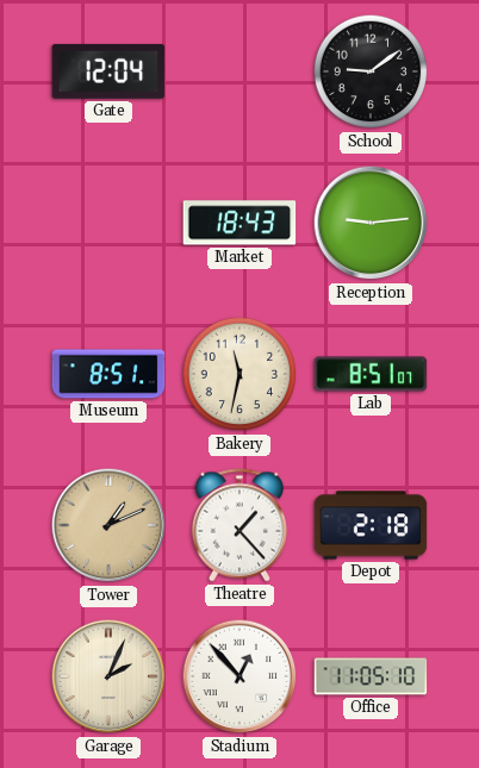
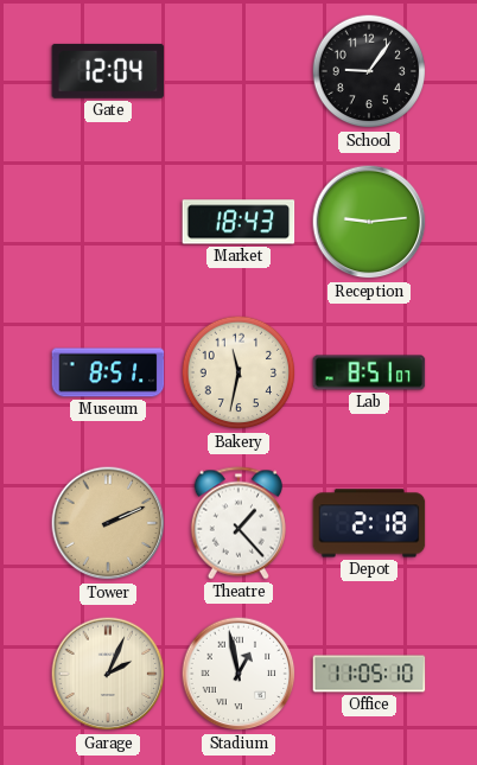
School: 9:09 -> 9:06 (369, 71)
Tower: 1:11 -> 2:11 (108, 523)
Stadium: 12:53 -> 12:58 (238, 674)
